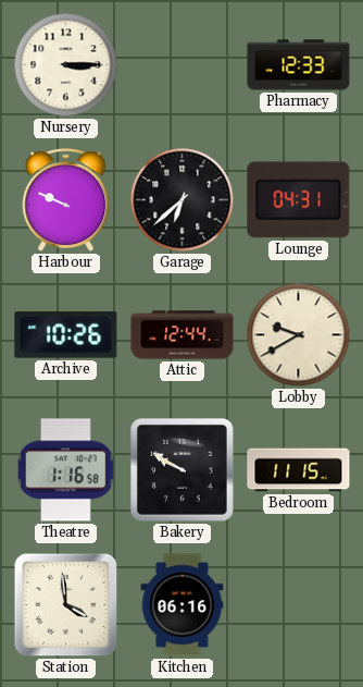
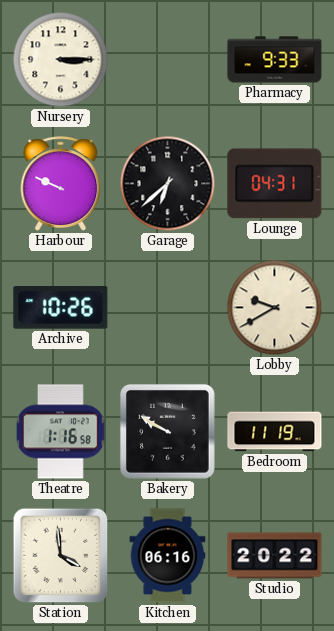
Pharmacy: 12:33 -> 9:33 (275, 60)
Attic: 12:44 -> none (183, 335)
Bedroom: 11:15 -> 11:19 (275, 432)
Studio: none -> 20:22 (275, 556)
